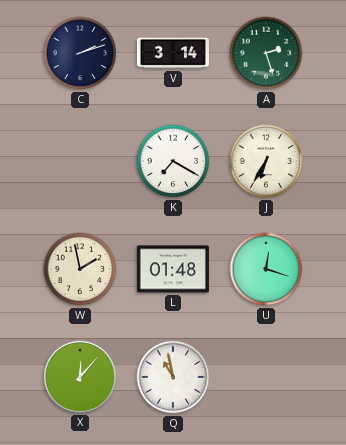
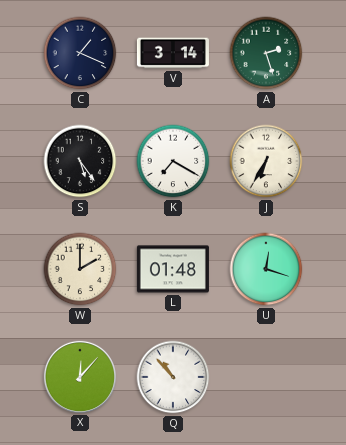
C: 2:12 -> 1:19 (80, 53)
S: none -> 5:24 (80, 161)
W: 1:58 -> 2:00 (80, 269)
Q: 10:58 -> 10:53 (173, 377)
